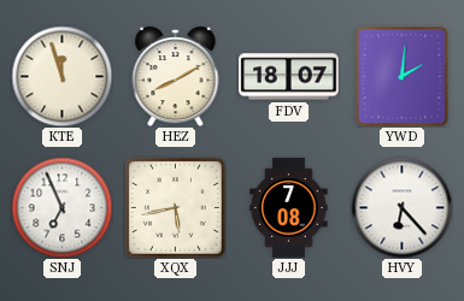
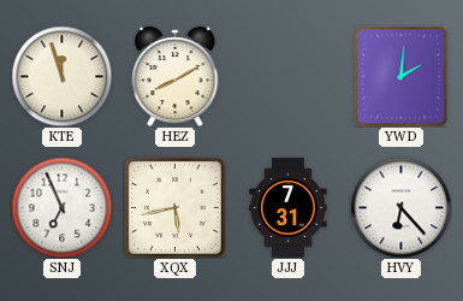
FDV: 18:07 -> none (289, 77)
JJJ: 7:08 -> 7:31 (289, 208)
